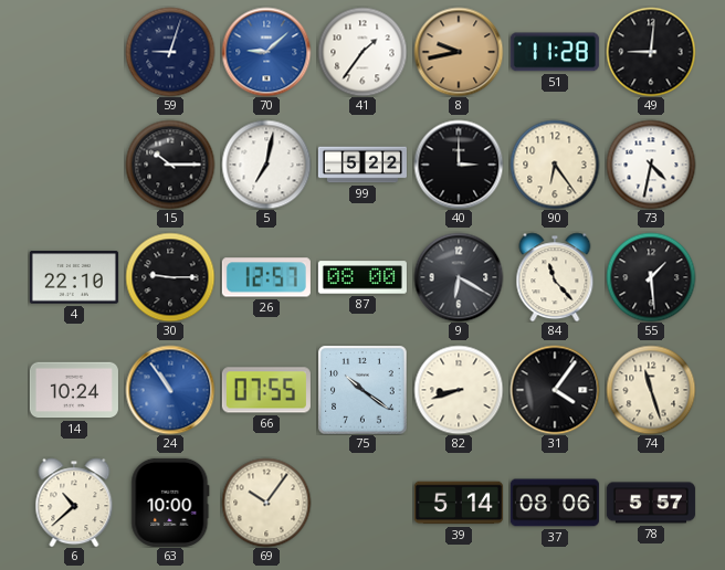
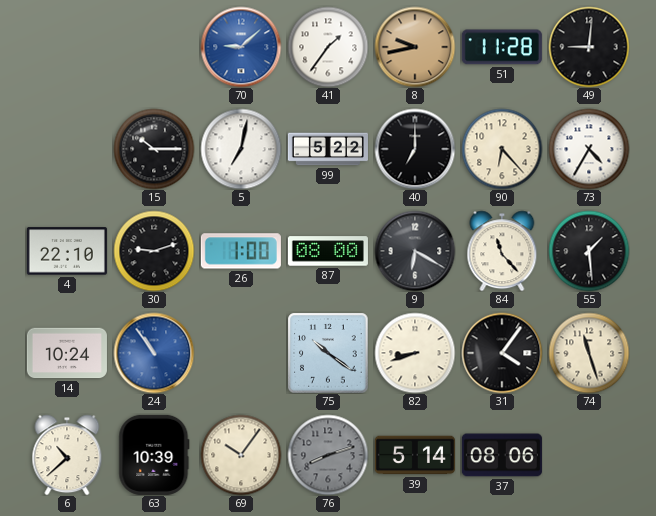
59: 9:03 -> none (170, 52)
40: 3:00 -> 7:00 (415, 149)
90: 6:24 -> 6:23 (502, 149)
73: 4:32 -> 4:35 (589, 149)
30: 9:15 -> 9:12 (154, 251)
26: 12:57 -> 1:00 (241, 251)
66: 07:55 -> none (266, 390)
63: 10:00 -> 10:39 (154, 455)
76: none -> 8:12 (328, 455)
78: 5:57 -> none (651, 503)
